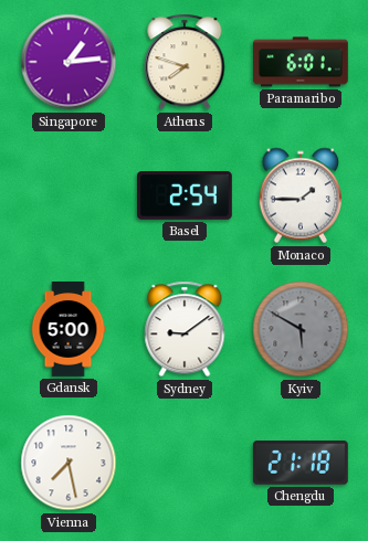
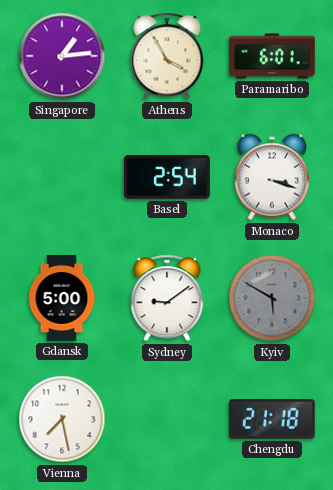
Athens: 7:48 -> 3:55 (167, 56)
Monaco: 1:45 -> 3:18 (271, 177)
